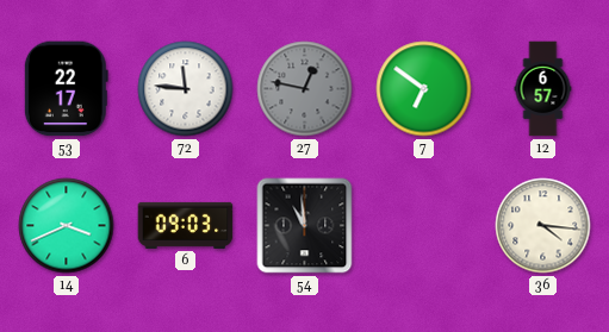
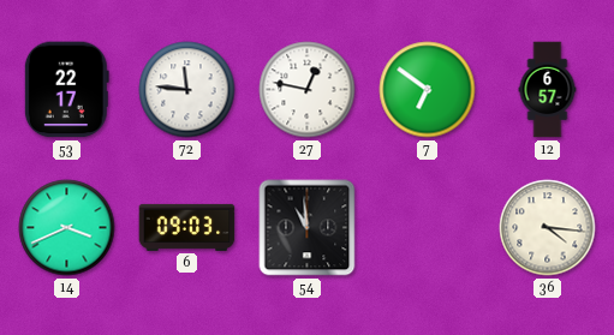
27 dial: grey -> white (308, 90)
